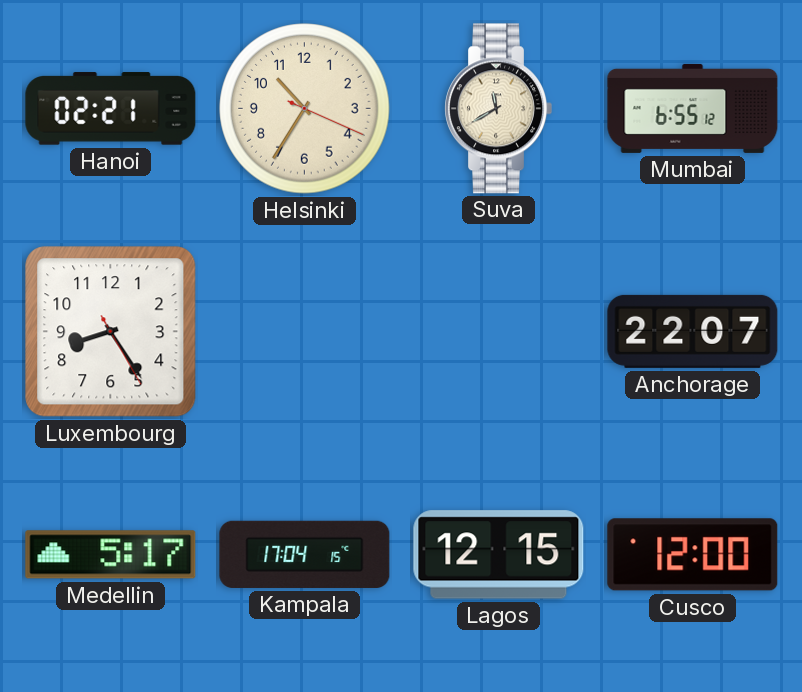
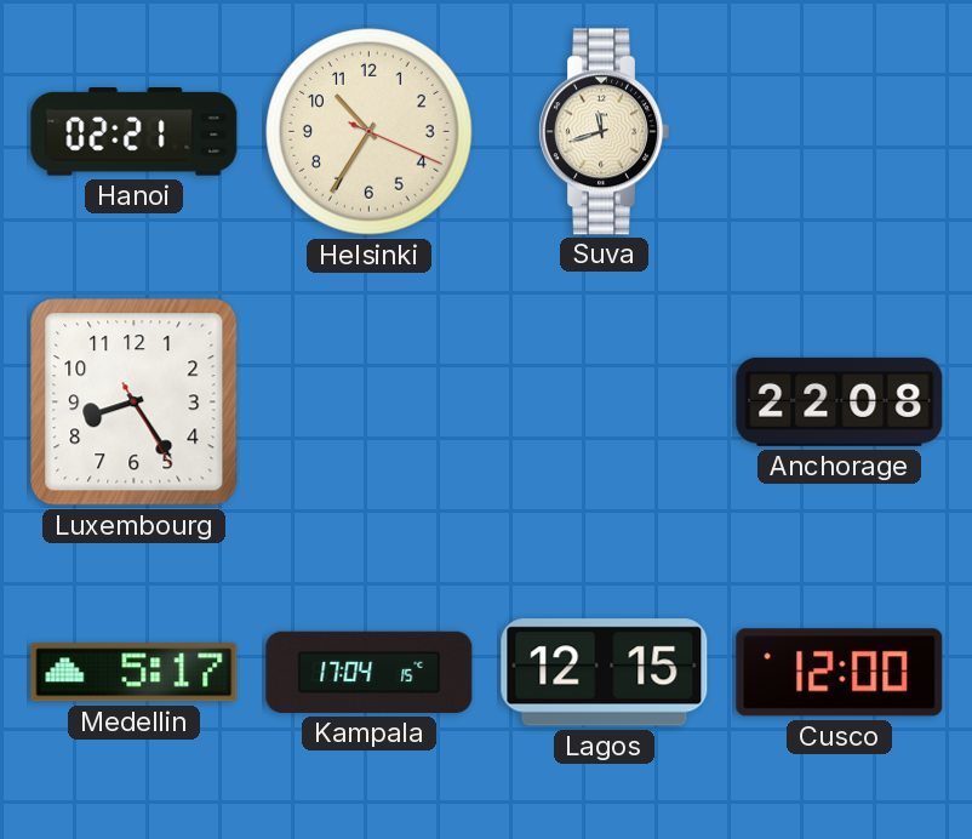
Suva: 11:40 -> 11:42 (604, 132)
Mumbai: 6:55 -> none (693, 108)
Anchorage: 22:07 -> 22:08 (840, 401)
